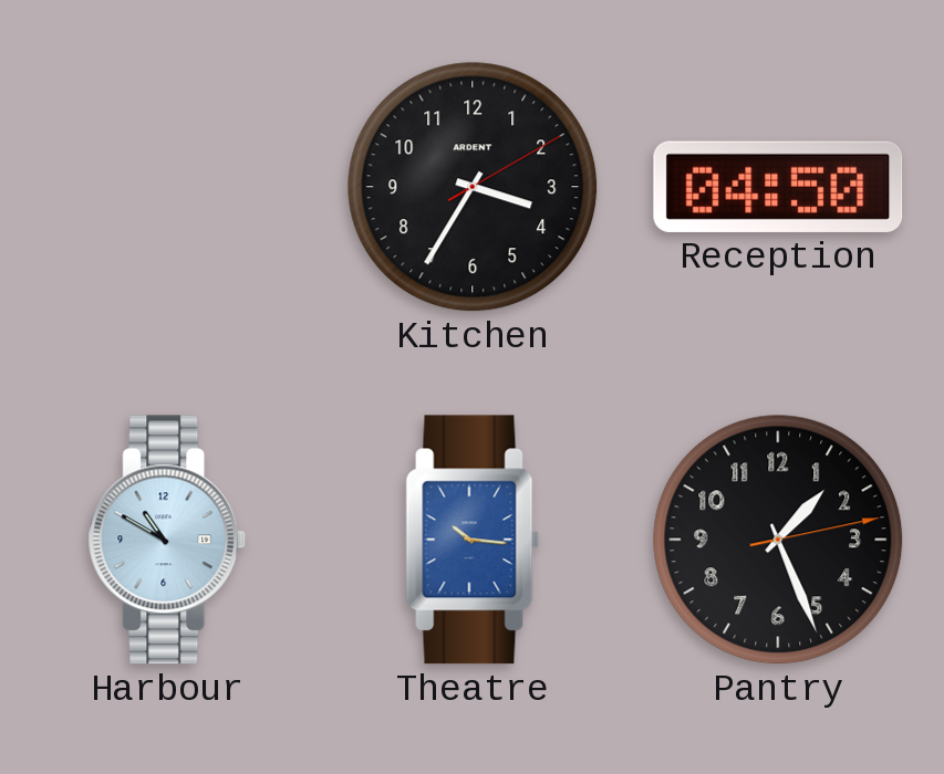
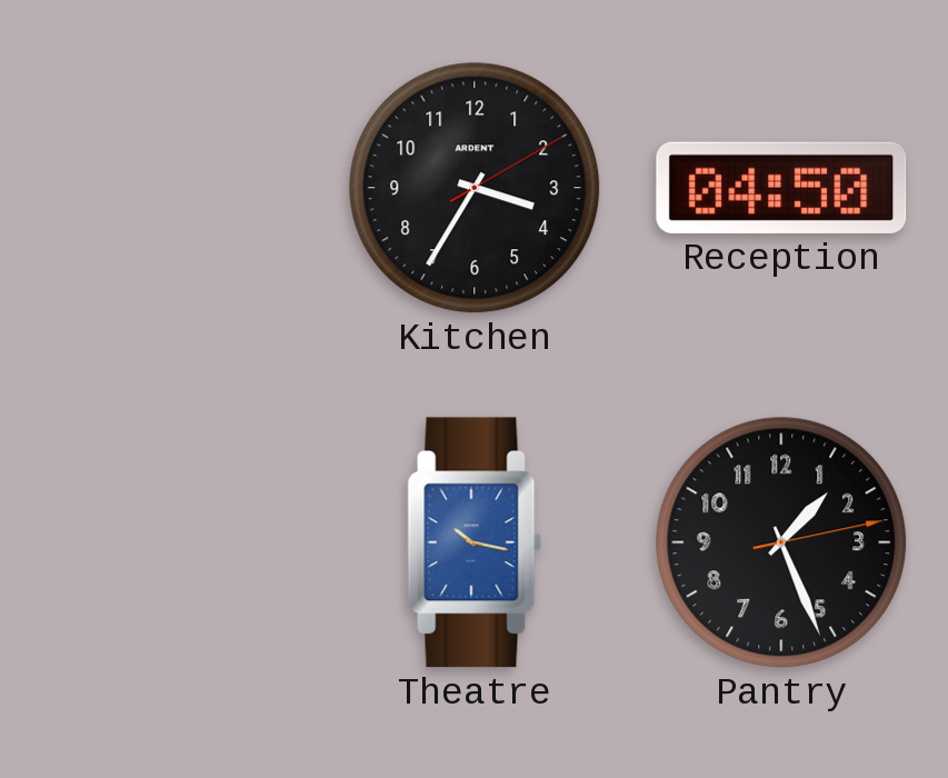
Harbour: 10:50 -> none (167, 540)
Theatre: 10:16 -> 10:17 (475, 542)
